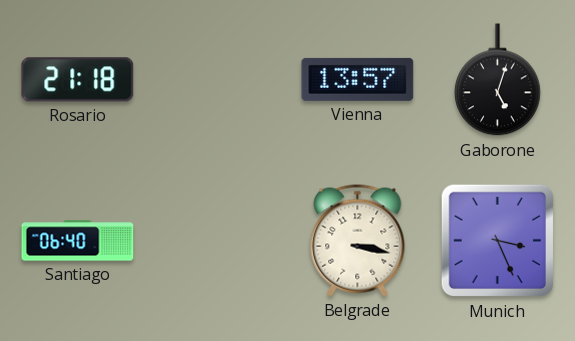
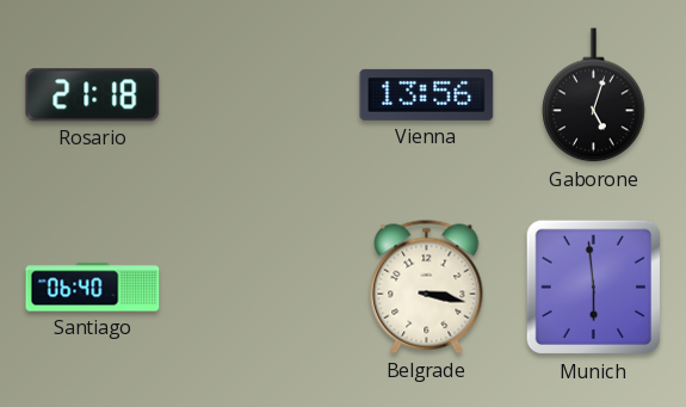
Vienna: 13:57 -> 13:56 (427, 94)
Munich: 3:26 -> 5:59 (594, 288)
